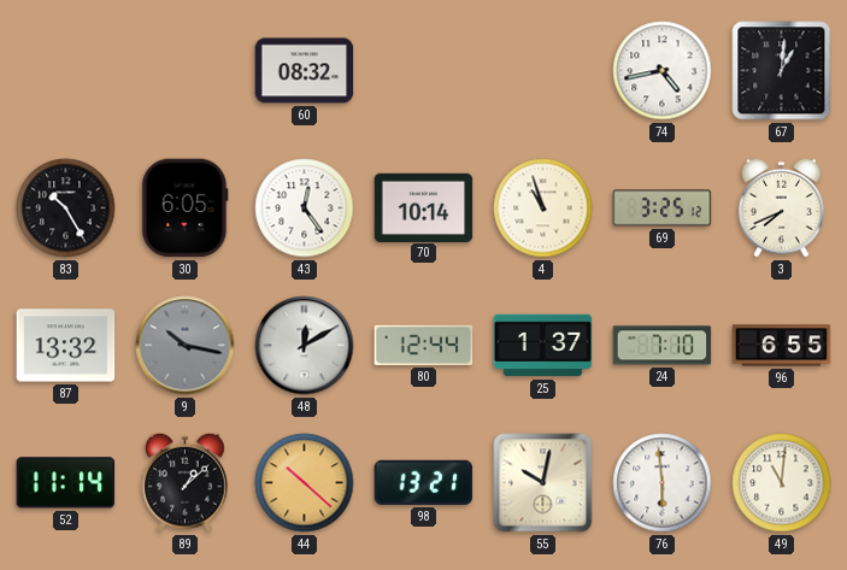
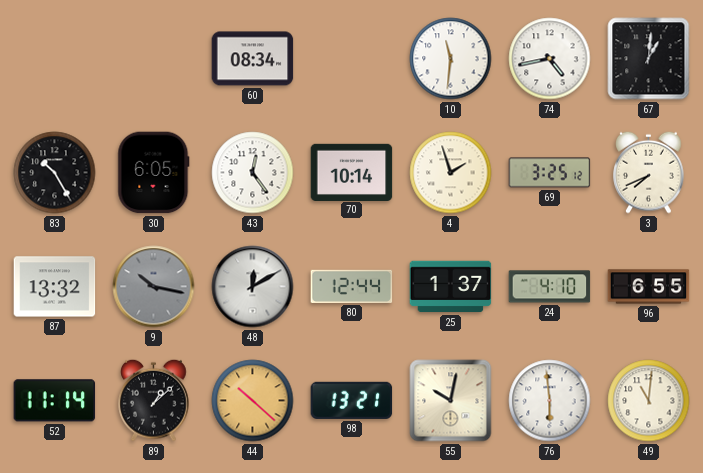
60: 08:32 -> 08:34 (253, 59)
10: none -> 11:31 (451, 59)
4: 10:57 -> 1:57 (451, 173)
24: 7:10 -> 4:10 (550, 287)
